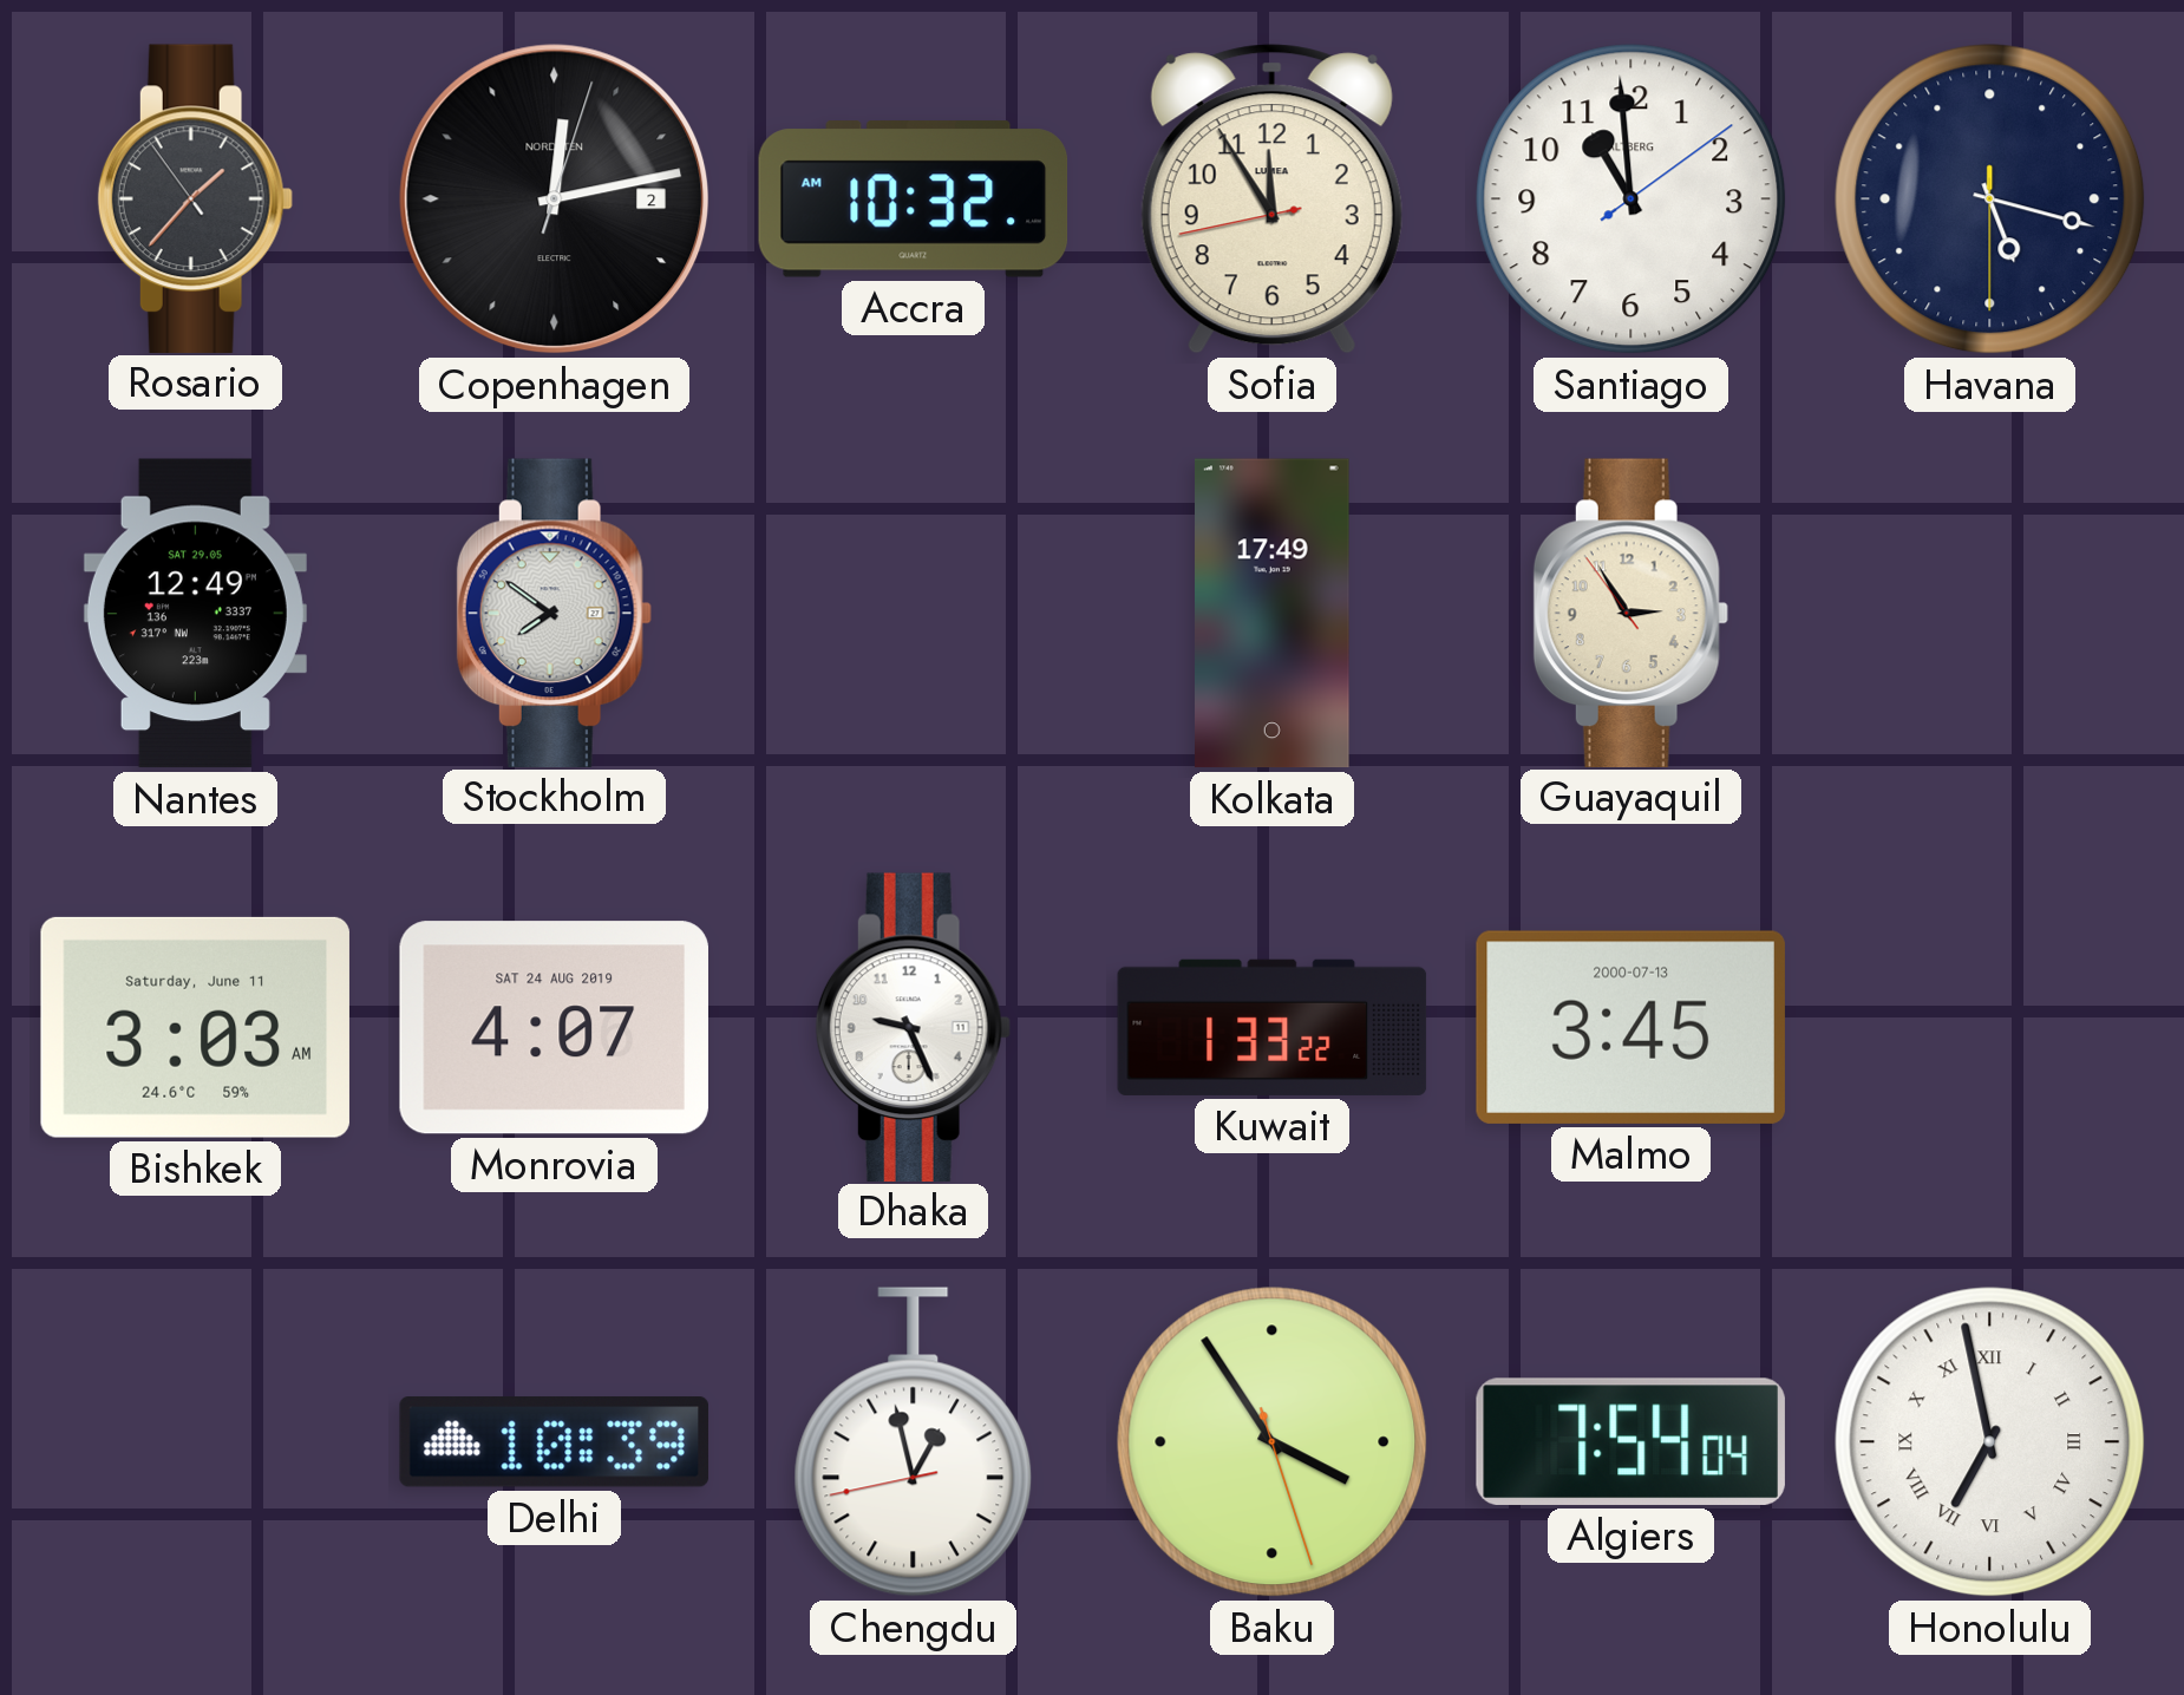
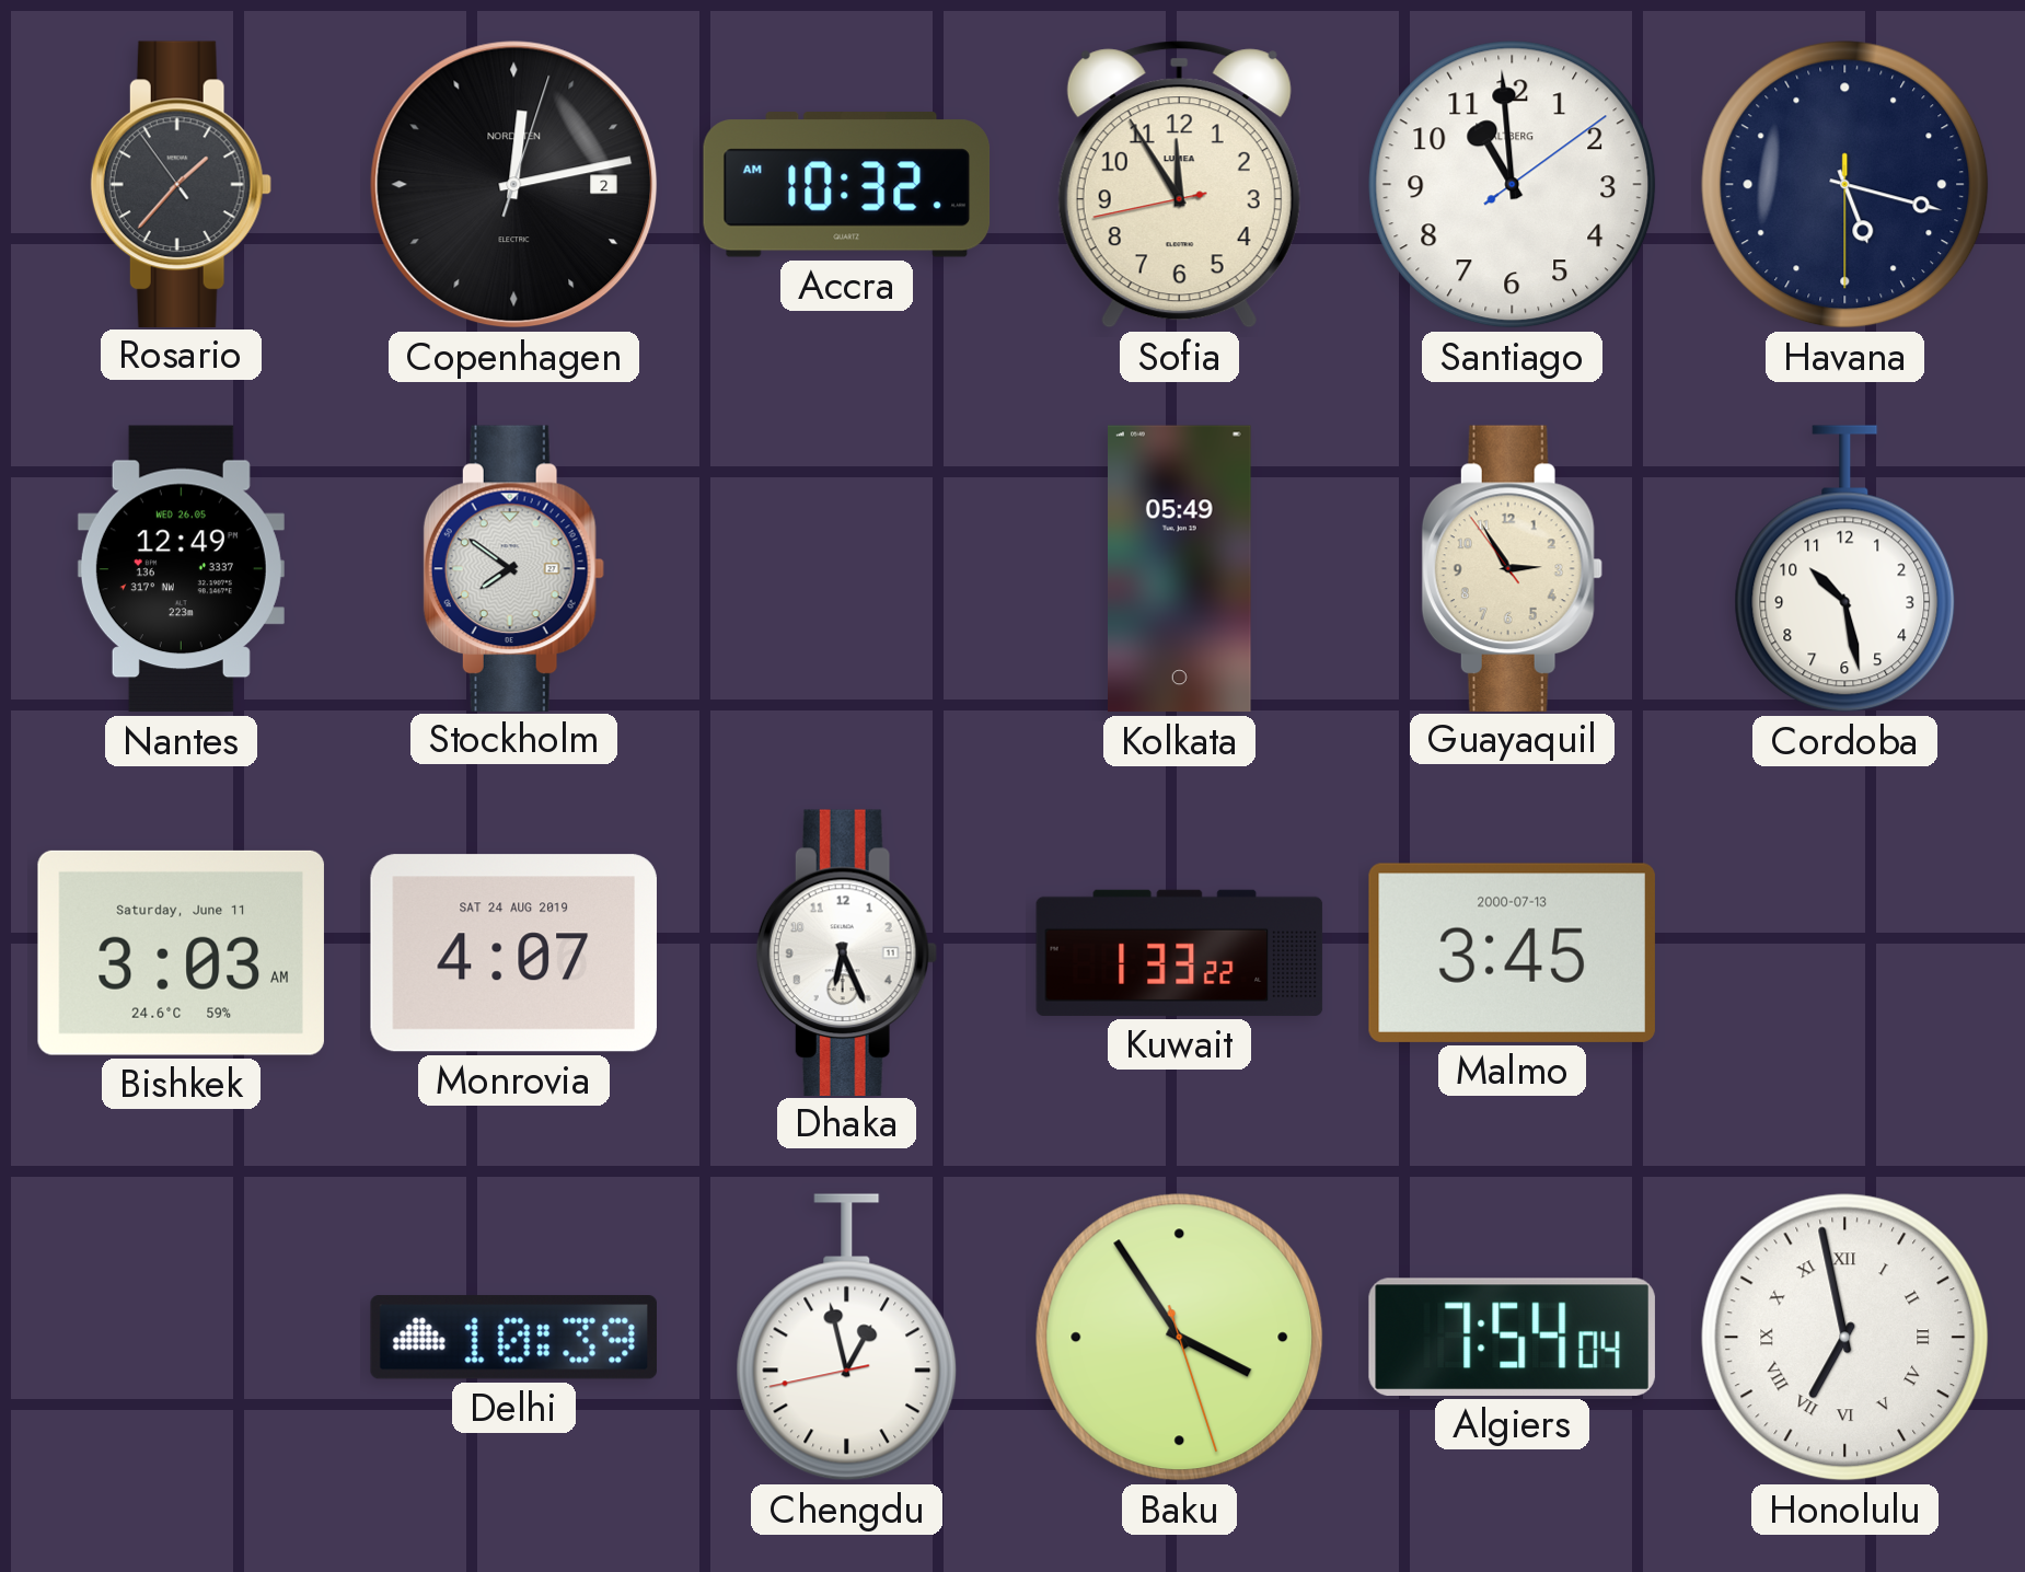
Nantes date: SAT 29.05 -> WED 26.05 (181, 569)
Kolkata: 17:49 -> 05:49 (1180, 569)
Cordoba: none -> 10:28 (1845, 569)
Dhaka: 9:26 -> 6:26 (846, 952)
